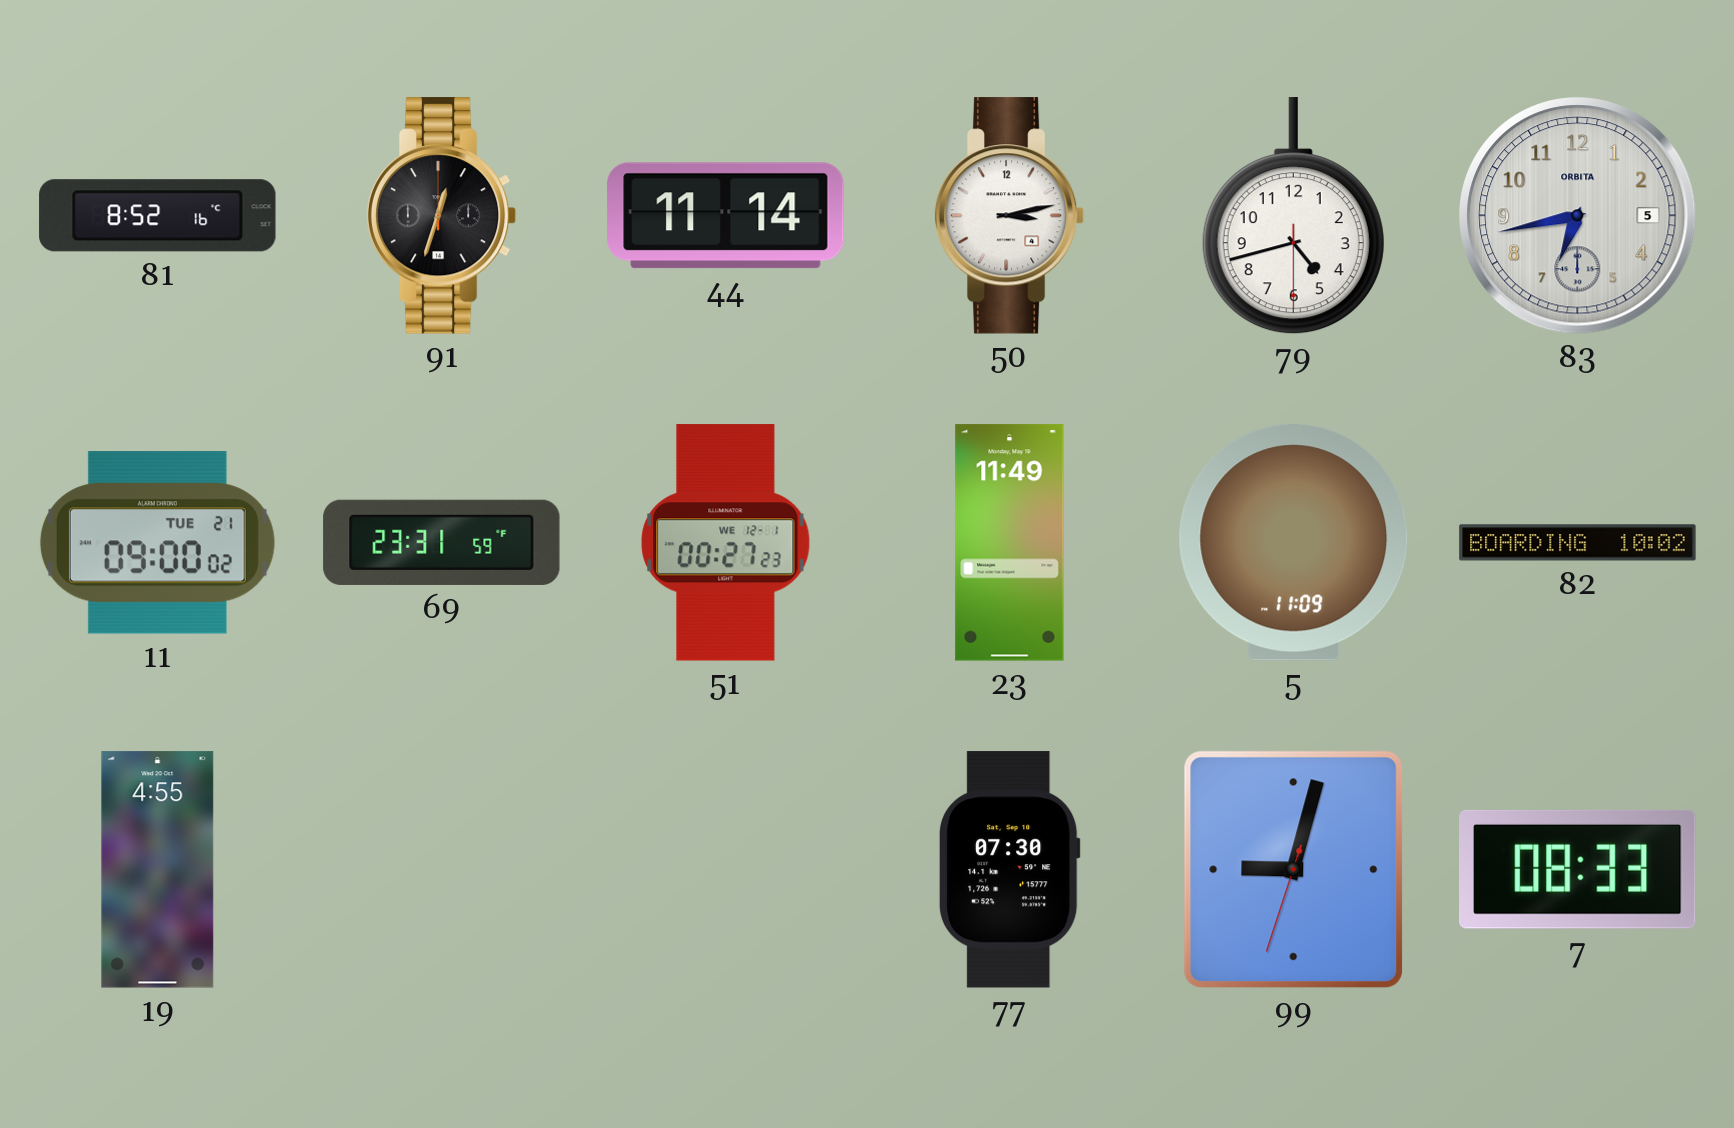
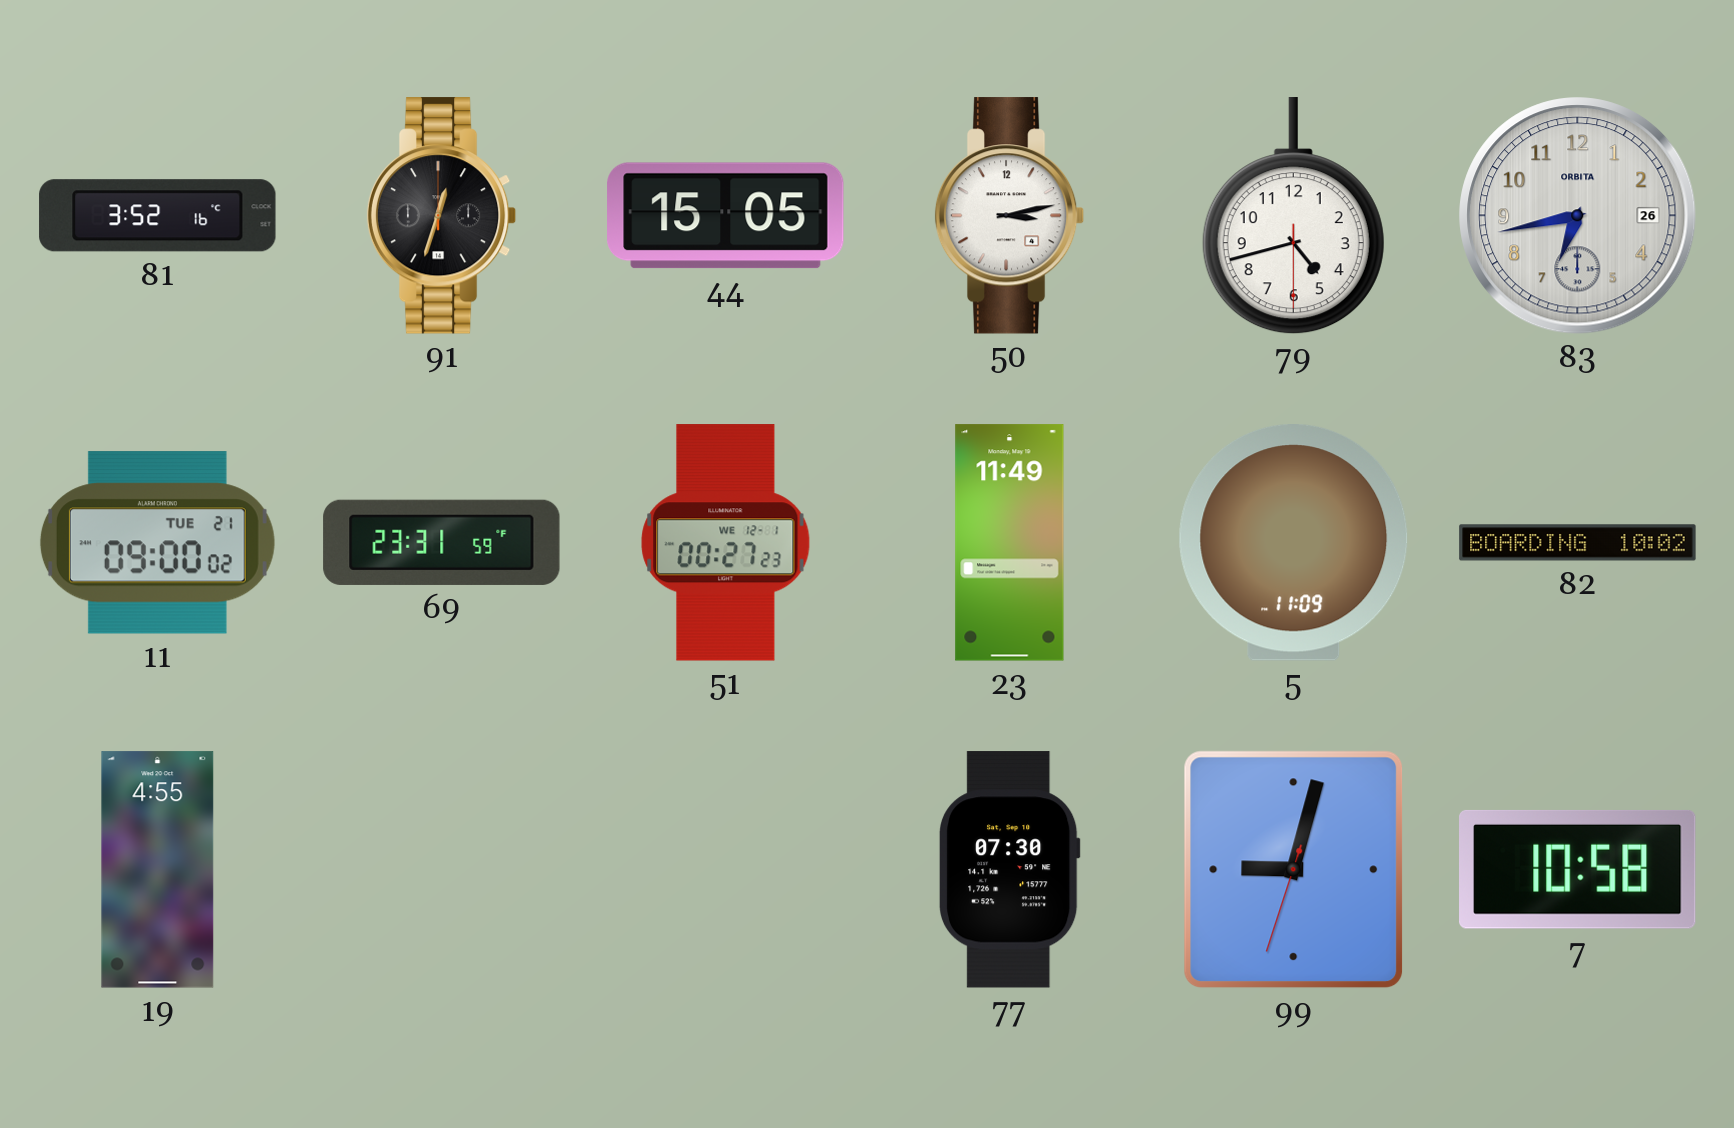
81: 8:52 -> 3:52 (158, 216)
44: 11:14 -> 15:05 (726, 216)
83 date: 5 -> 26 (1578, 216)
7: 08:33 -> 10:58 (1578, 869)
